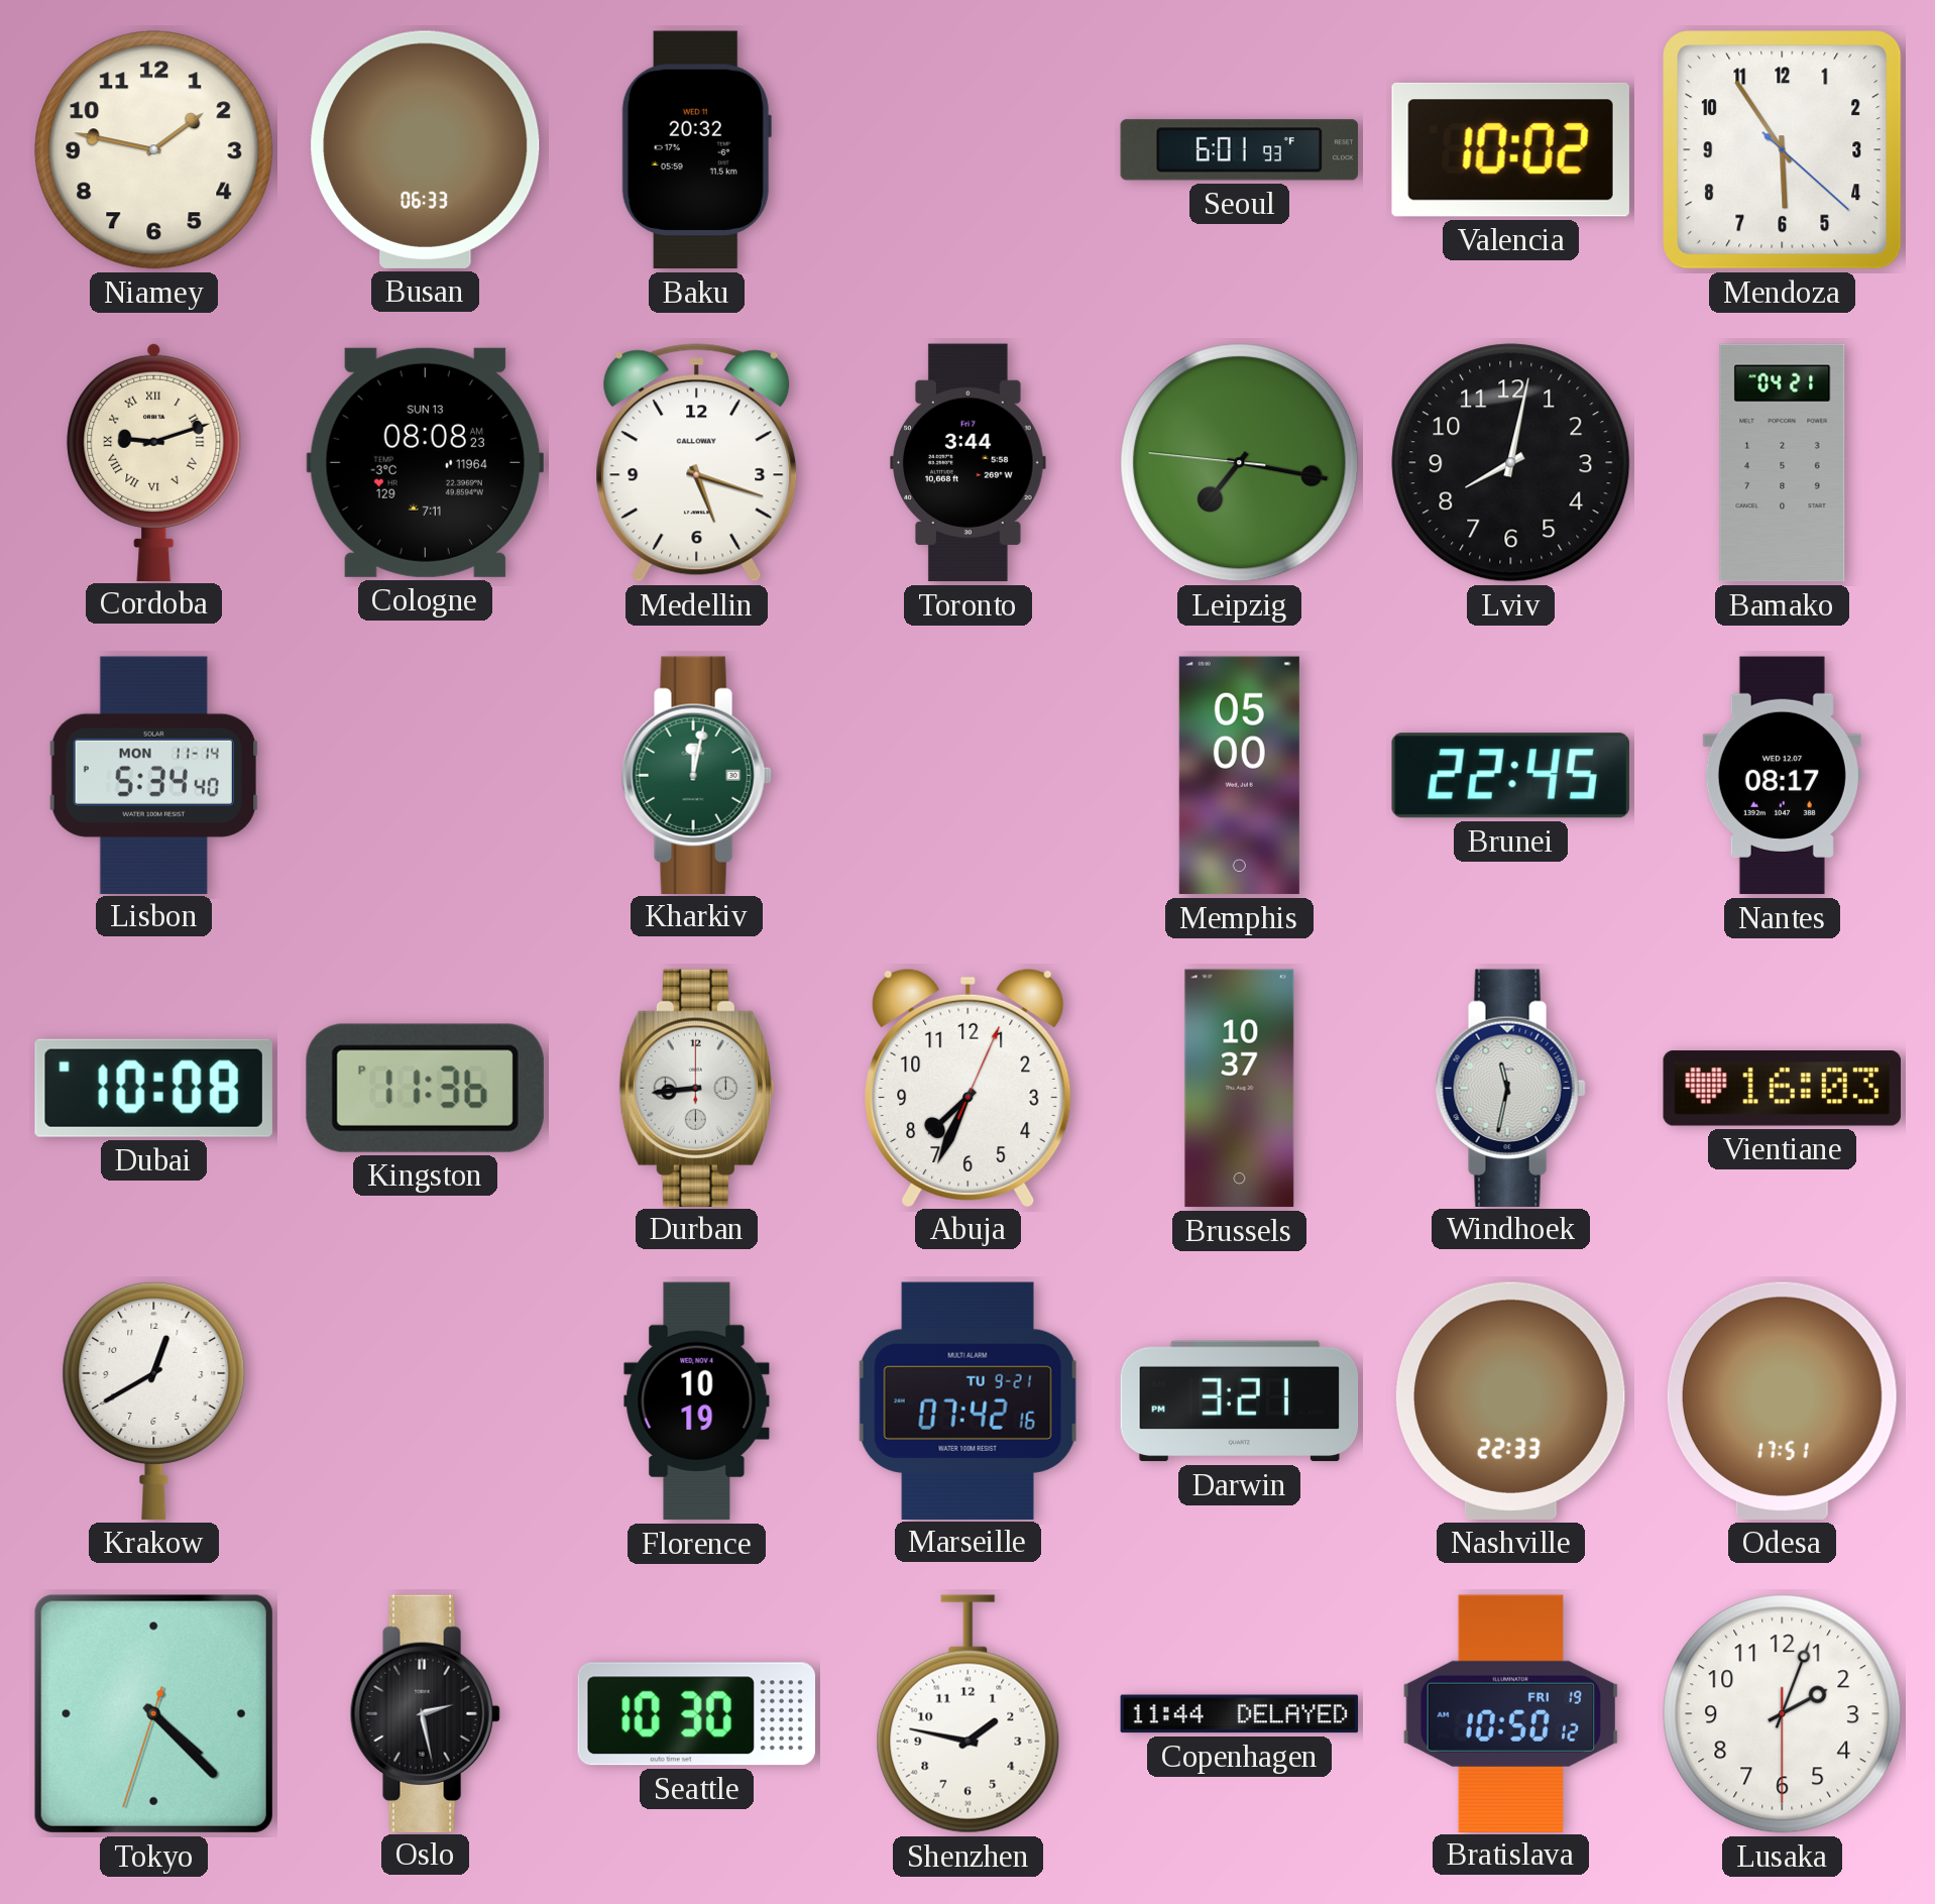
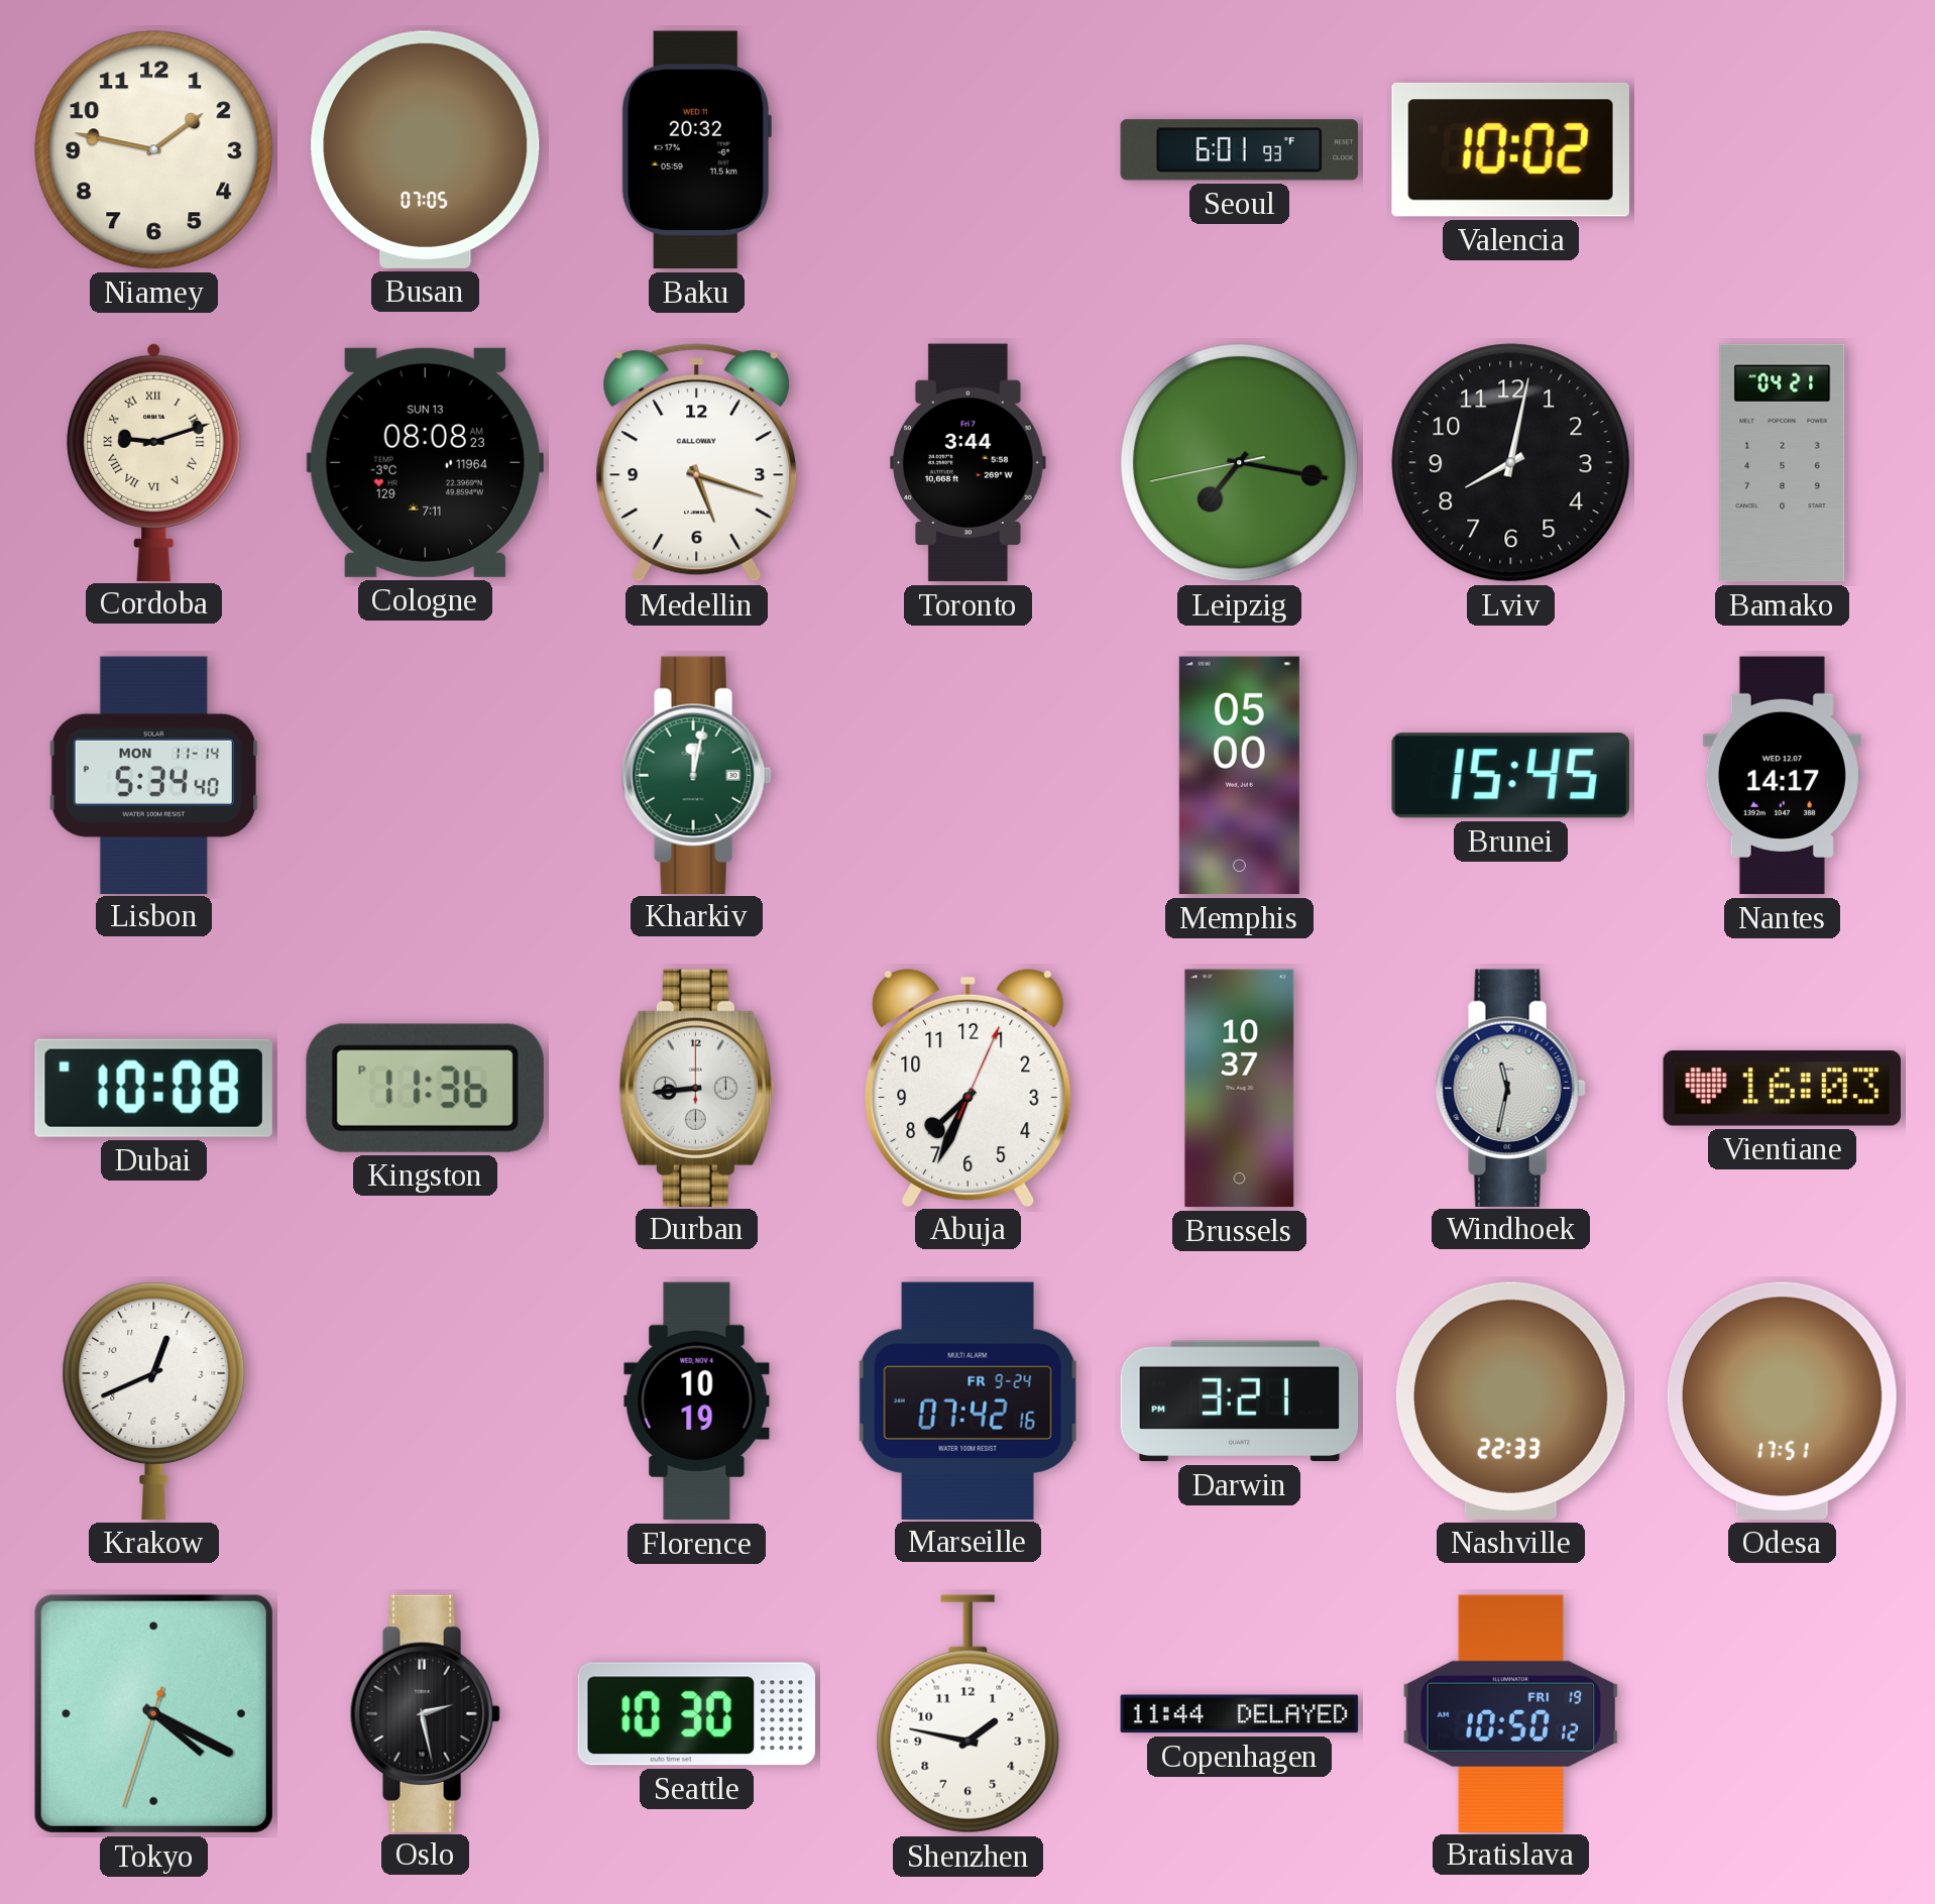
Busan: 06:33 -> 07:05 (426, 149)
Mendoza: 5:54 -> none (1783, 150)
Leipzig: 7:16:46 -> 7:16:43 (1240, 463)
Brunei: 22:45 -> 15:45 (1510, 776)
Nantes: 08:17 -> 14:17 (1782, 776)
Krakow: 12:40 -> 12:41 (154, 1401)
Marseille date: TU 9-21 -> FR 9-24 (969, 1401)
Tokyo: 4:22 -> 4:19 (153, 1713)
Lusaka: 2:03 -> none (1783, 1714)
